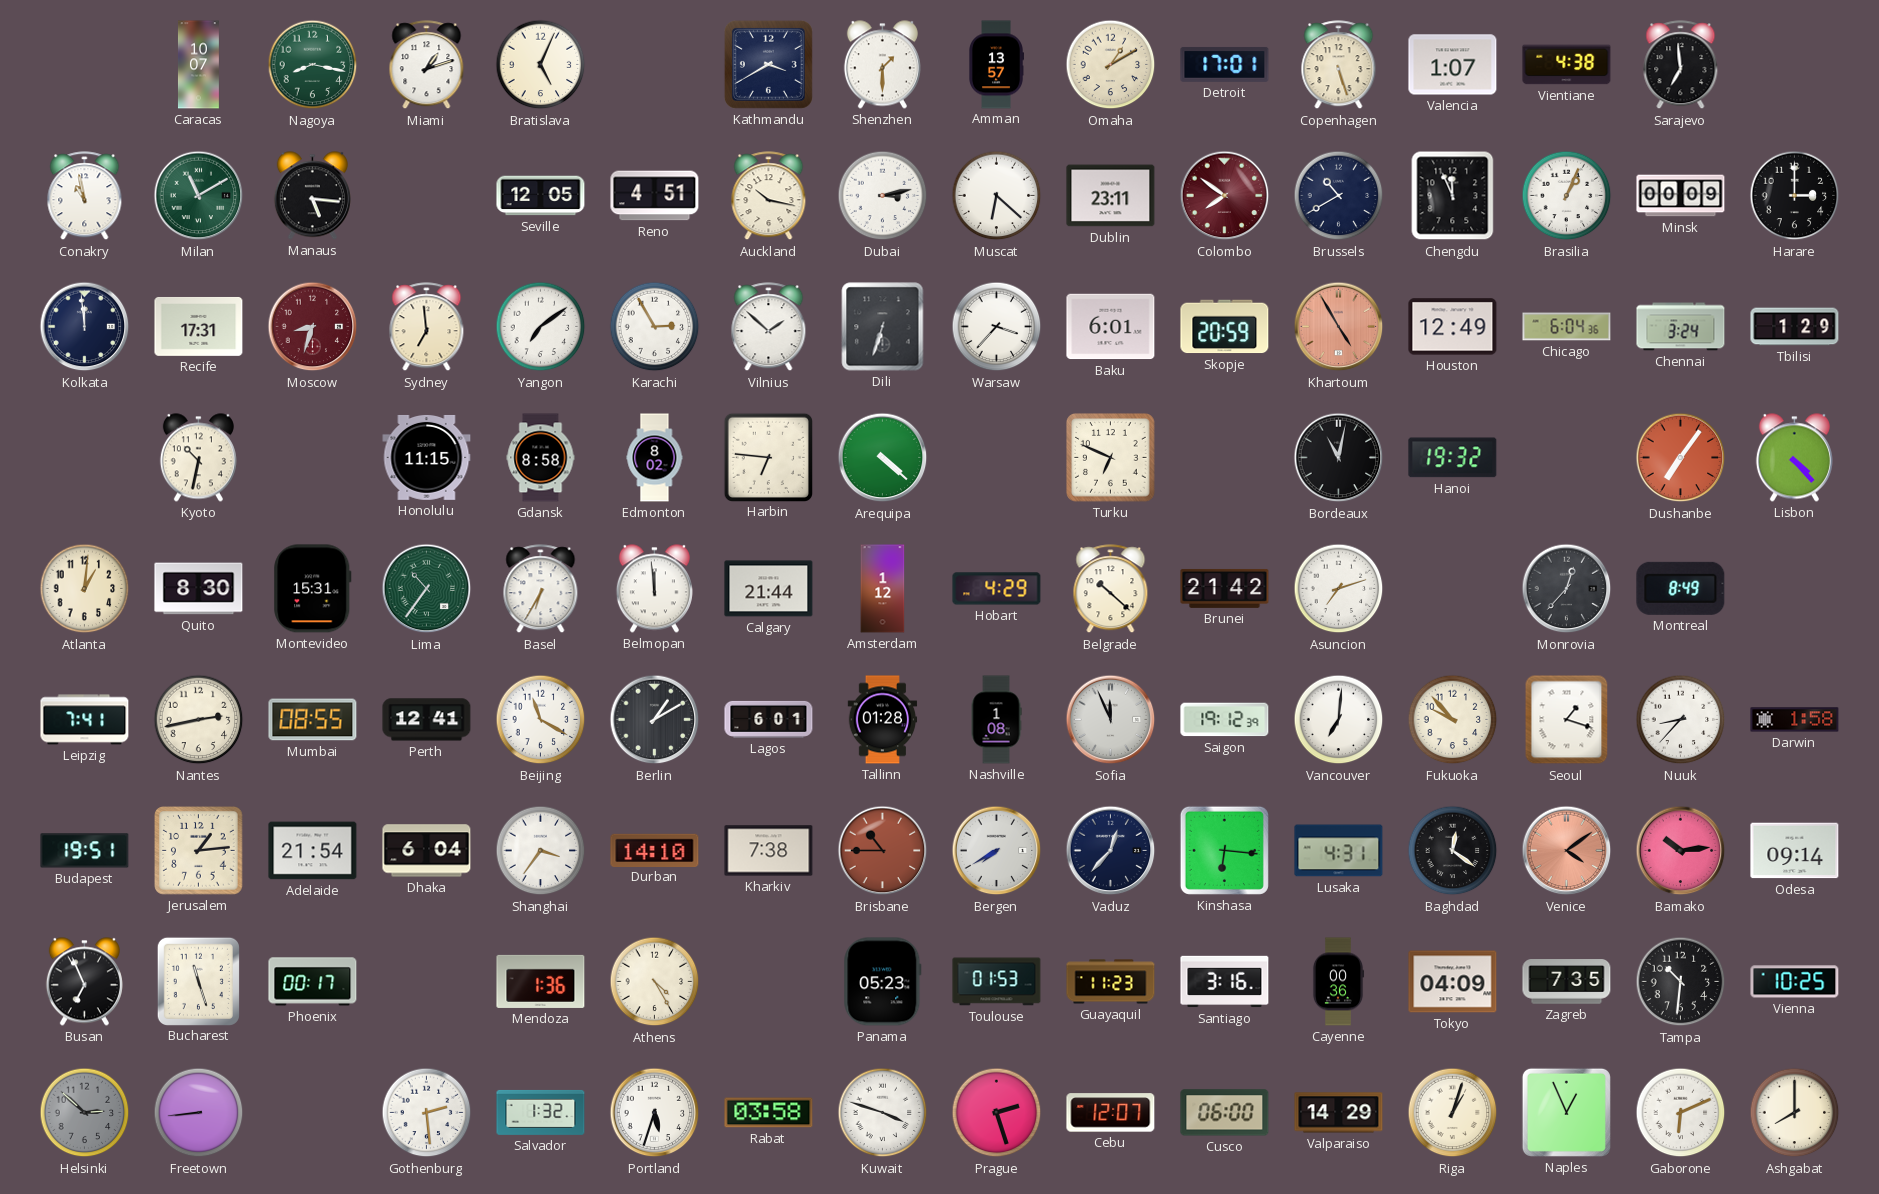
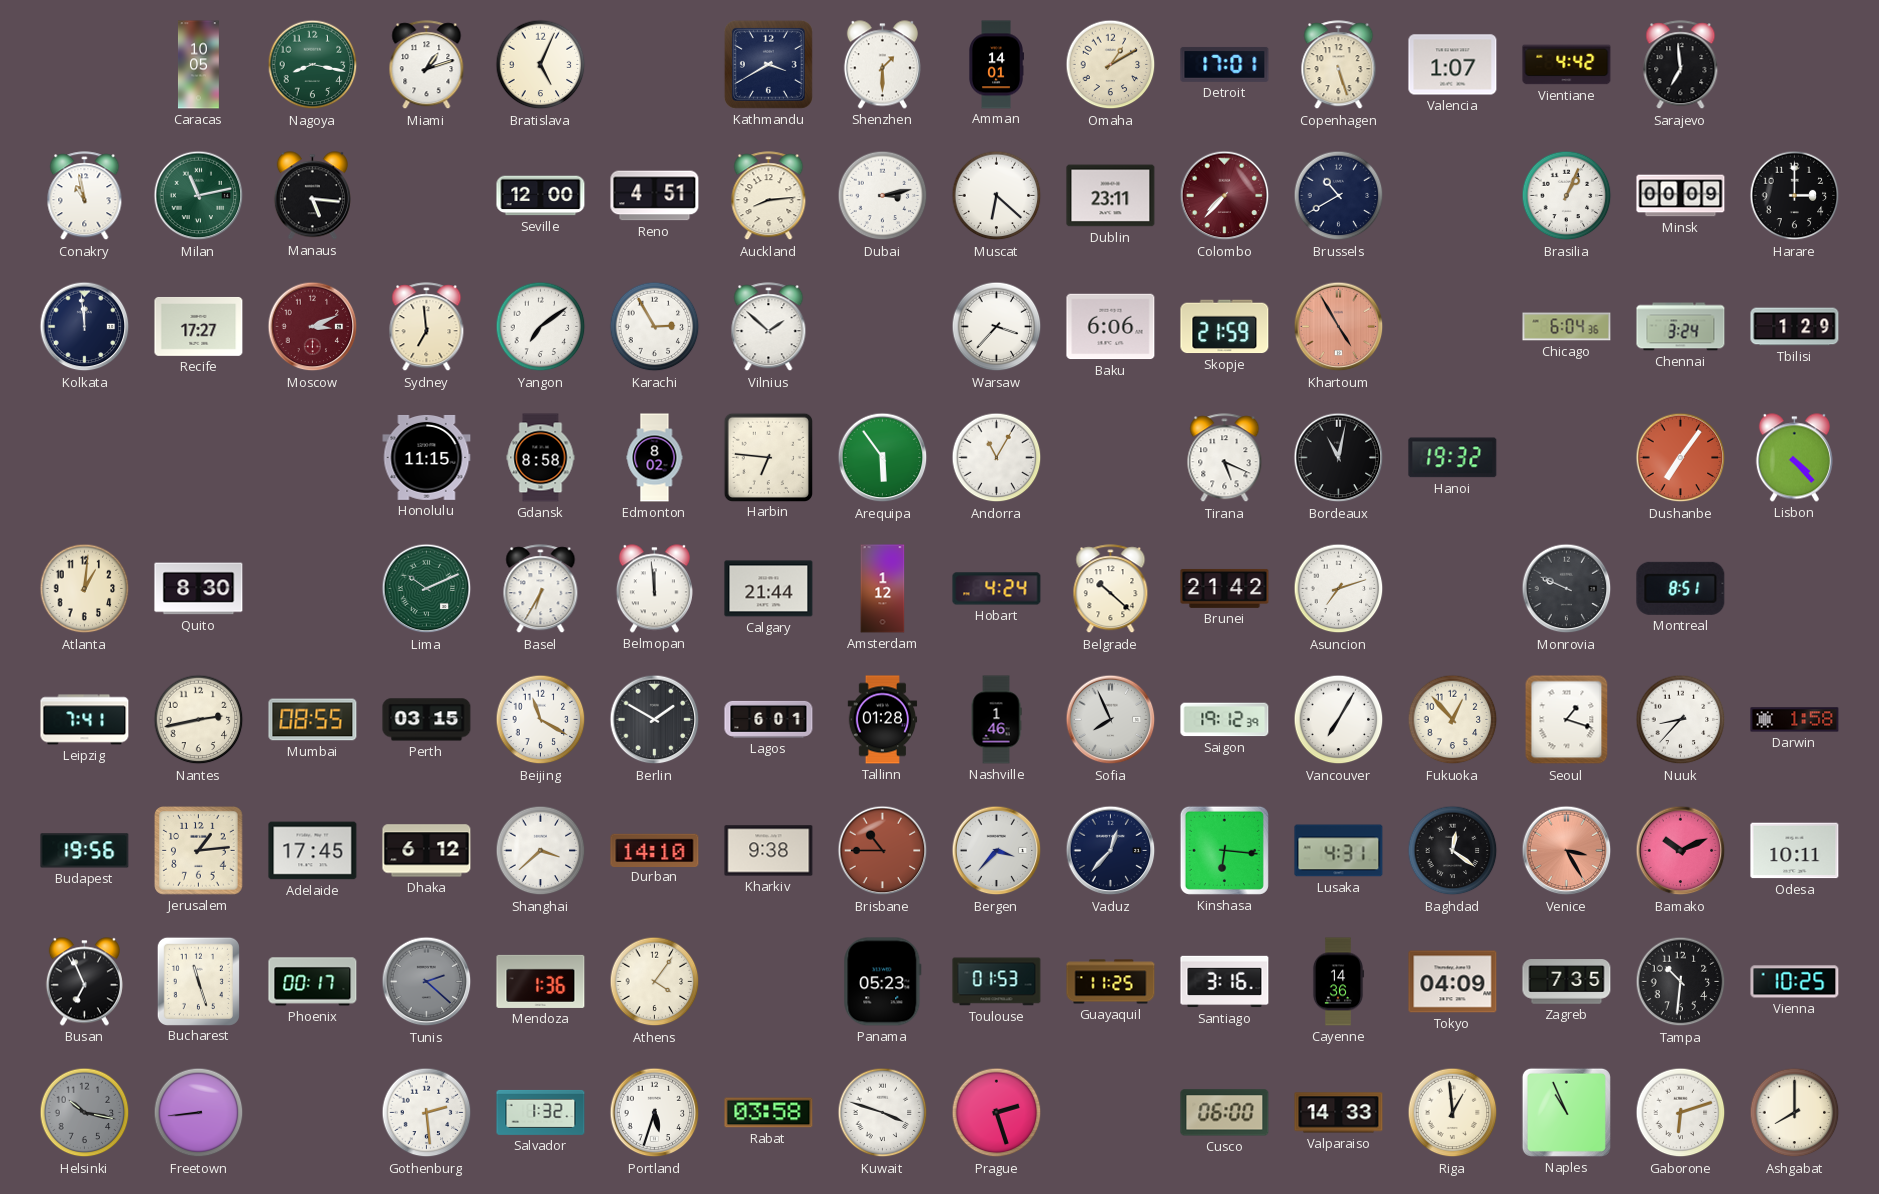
Caracas: 10:07 -> 10:05 (198, 65)
Amman: 13:57 -> 14:01 (996, 65)
Vientiane: 4:38 -> 4:42 (1567, 65)
Milan: 11:10 -> 11:13 (199, 196)
Seville: 12:05 -> 12:00 (541, 196)
Auckland: 10:17 -> 8:14 (769, 196)
Colombo: 7:51 -> 7:37 (1225, 196)
Chengdu: 11:56 -> none (1453, 196)
Recife: 17:31 -> 17:27 (199, 326)
Moscow: 8:33 -> 3:11 (313, 327)
Dili: 6:33 -> none (883, 327)
Baku: 6:01 -> 6:06 (1111, 327)
Skopje: 20:59 -> 21:59 (1225, 327)
Houston: 12:49 -> none (1453, 327)
Kyoto: 10:32 -> none (198, 458)
Arequipa: 4:22 -> 5:54 (883, 458)
Andorra: none -> 11:05 (997, 458)
Turku: 6:49 -> none (1111, 458)
Tirana: none -> 5:19 (1225, 458)
Montevideo: 15:31 -> none (313, 589)
Lima: 10:36 -> 10:11 (427, 589)
Hobart: 4:29 -> 4:24 (997, 589)
Monrovia: 12:37 -> 9:49 (1567, 589)
Montreal: 8:49 -> 8:51 (1681, 588)
Perth: 12:41 -> 03:15 (427, 720)
Berlin: 1:10 -> 1:50 (655, 720)
Nashville: 1:08 -> 1:46 (996, 720)
Sofia: 11:56 -> 7:56 (1111, 720)
Vancouver: 7:01 -> 7:05 (1339, 720)
Fukuoka: 9:53 -> 12:53 (1453, 720)
Budapest: 19:51 -> 19:56 (85, 851)
Adelaide: 21:54 -> 17:45 (313, 851)
Dhaka: 6:04 -> 6:12 (427, 851)
Shanghai: 3:36 -> 3:38 (541, 851)
Kharkiv: 7:38 -> 9:38 (769, 851)
Bergen: 7:40 -> 3:37 (997, 851)
Venice: 4:09 -> 3:25 (1567, 851)
Bamako: 10:14 -> 10:11 (1681, 851)
Odesa: 09:14 -> 10:11 (1795, 851)
Tunis: none -> 2:22 (427, 982)
Athens: 4:25 -> 4:06 (655, 982)
Guayaquil: 11:23 -> 11:25 (1111, 982)
Cayenne: 00:36 -> 14:36 (1338, 982)
Helsinki: 2:52 -> 10:17 (85, 1113)
Cebu: 12:07 -> none (1111, 1113)
Valparaiso: 14:29 -> 14:33 (1339, 1113)
Riga: 1:03 -> 12:59 (1453, 1113)
Naples: 12:56 -> 10:56 (1566, 1112)
Gaborone: 6:11 -> 6:12 (1681, 1113)
